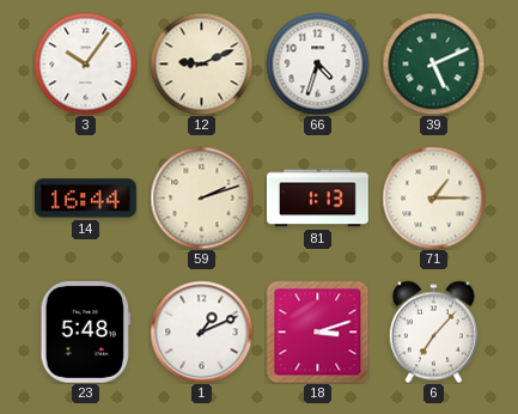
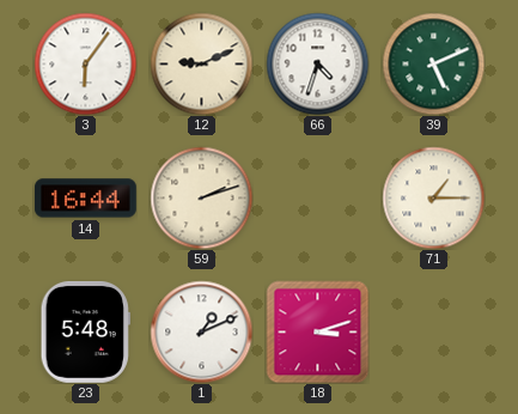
3: 10:06 -> 6:06 (85, 63)
81: 1:13 -> none (318, 199)
6: 7:07 -> none (433, 331)
